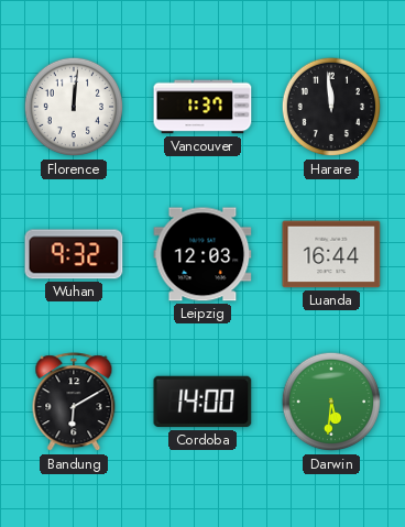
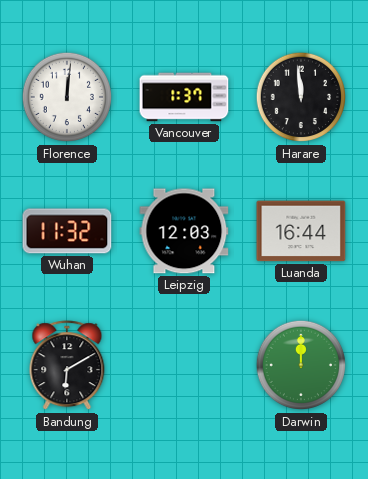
Wuhan: 9:32 -> 11:32 (67, 231)
Cordoba: 14:00 -> none (202, 402)
Darwin: 5:31 -> 12:00 (301, 365)
